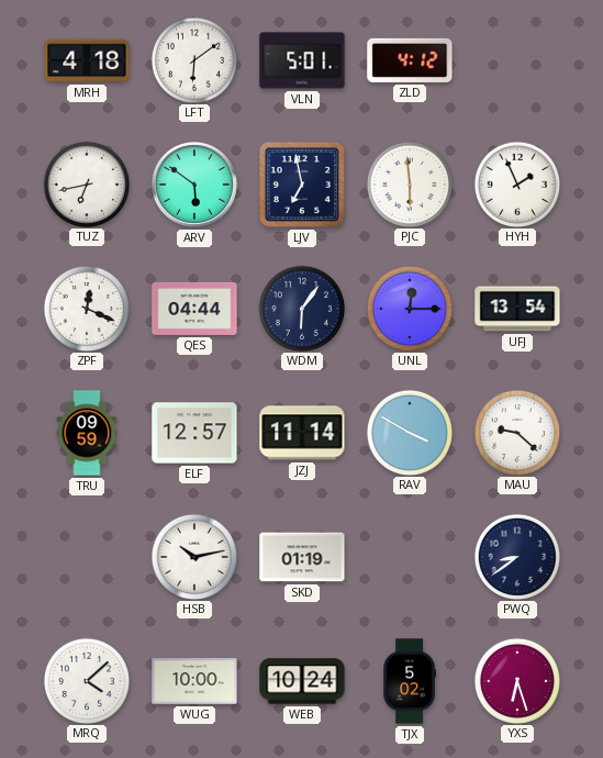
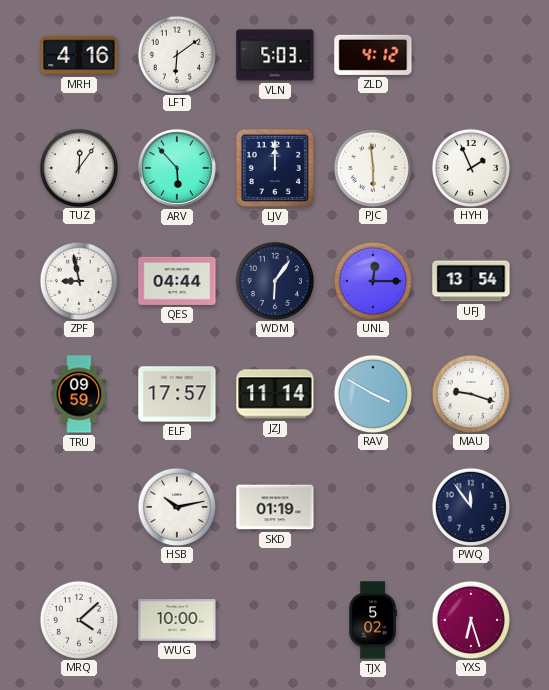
MRH: 4:18 -> 4:16 (79, 55)
VLN: 5:01 -> 5:03 (275, 55)
TUZ: 6:43 -> 12:06 (78, 167)
ARV: 5:51 -> 5:53 (177, 168)
LJV: 6:58 -> 12:00 (275, 168)
ZPF: 12:19 -> 8:58 (78, 280)
ELF: 12:57 -> 17:57 (177, 394)
MAU: 9:22 -> 9:18 (470, 393)
PWQ: 8:39 -> 11:54 (470, 506)
WEB: 10:24 -> none (302, 681)
